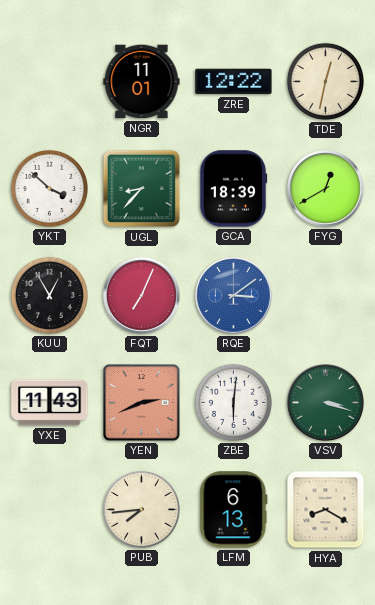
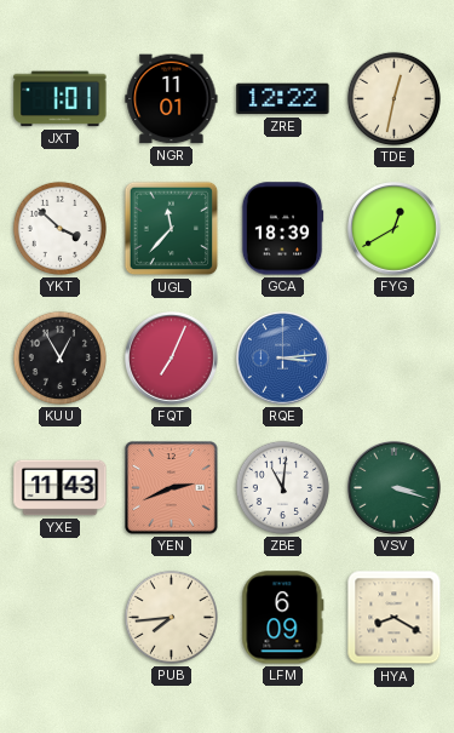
JXT: none -> 1:01 (61, 99)
UGL: 8:37 -> 11:37 (172, 229)
RQE: 3:09 -> 3:14 (283, 359)
ZBE: 6:01 -> 11:01 (282, 487)
LFM: 6:13 -> 6:09 (283, 618)
